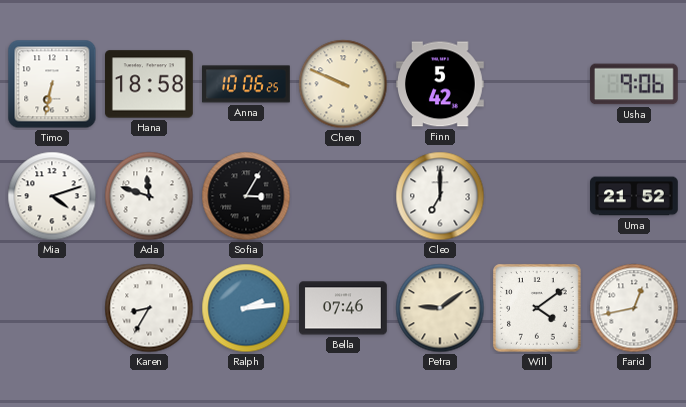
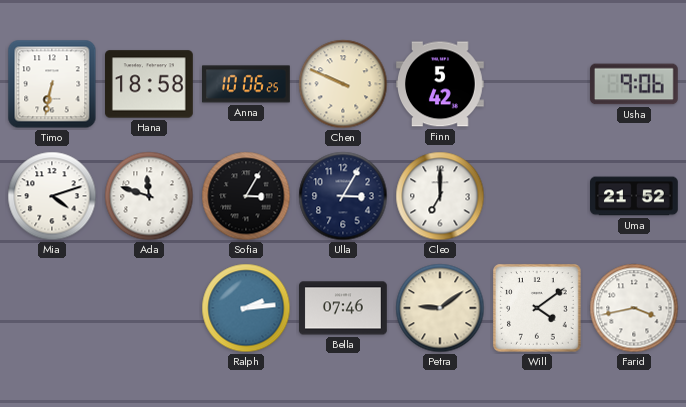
Ulla: none -> 3:05 (343, 196)
Karen: 8:35 -> none (149, 308)
Farid: 12:43 -> 3:43 (634, 308)
